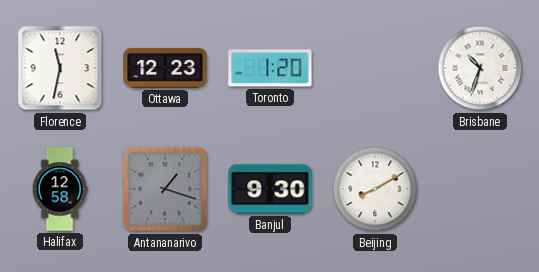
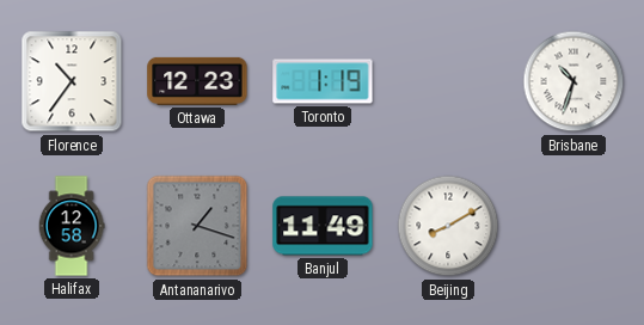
Florence: 11:32 -> 10:36 (72, 81)
Toronto: 1:20 -> 1:19 (323, 81)
Banjul: 9:30 -> 11:49 (323, 226)
